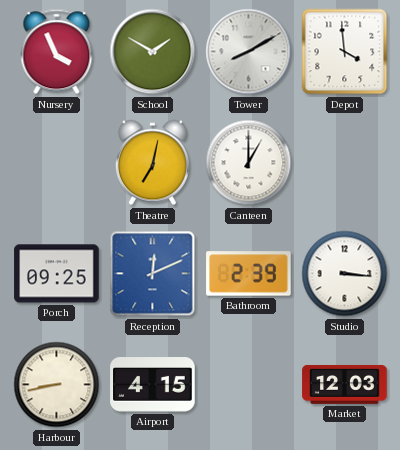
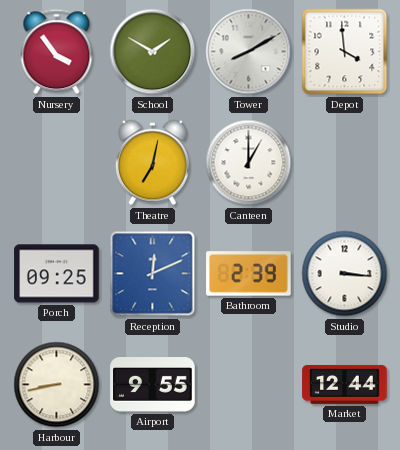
Nursery: 3:56 -> 3:54 (57, 52)
Airport: 4:15 -> 9:55 (153, 385)
Market: 12:03 -> 12:44 (345, 384)
